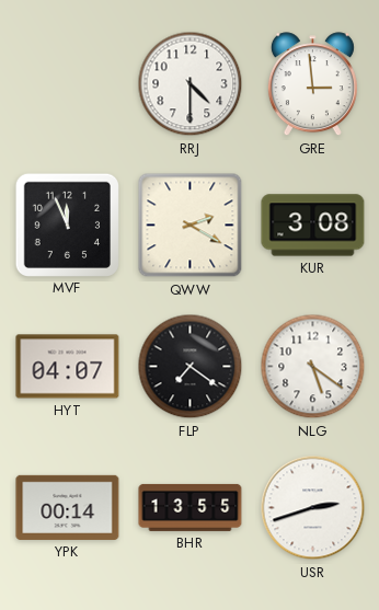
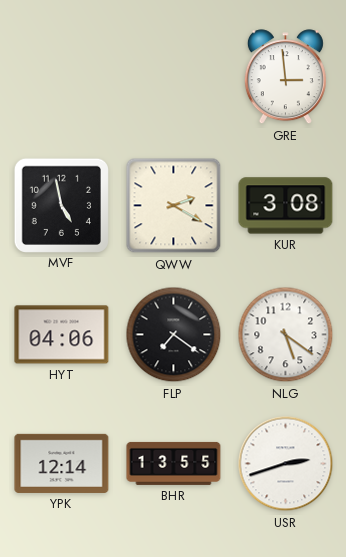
RRJ: 4:30 -> none (191, 84)
MVF: 11:56 -> 4:58 (61, 205)
HYT: 04:07 -> 04:06 (62, 335)
YPK: 00:14 -> 12:14 (62, 463)
